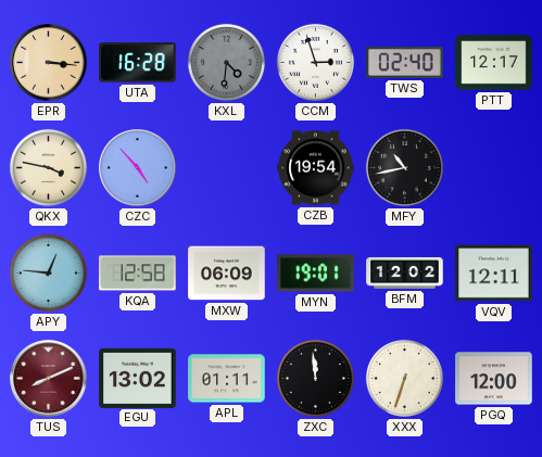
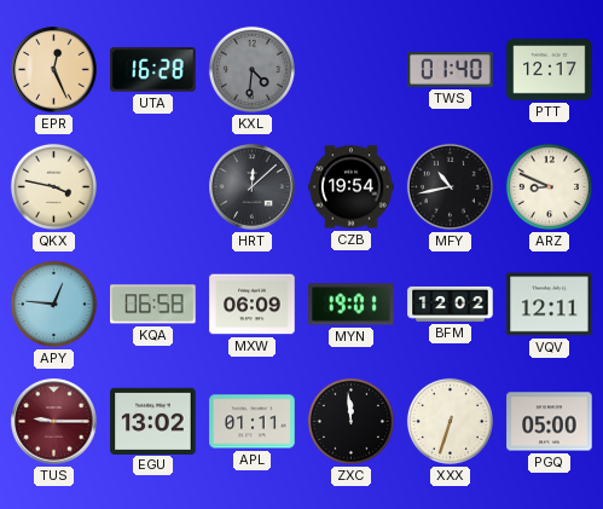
EPR: 3:16 -> 12:26 (54, 70)
CCM: 2:57 -> none (315, 62)
TWS: 02:40 -> 01:40 (451, 69)
CZC: 4:53 -> none (138, 168)
HRT: none -> 12:08 (253, 187)
ARZ: none -> 8:49 (549, 186)
KQA: 12:58 -> 06:58 (153, 305)
TUS: 8:11 -> 9:15 (54, 422)
PGQ: 12:00 -> 05:00 (550, 422)
